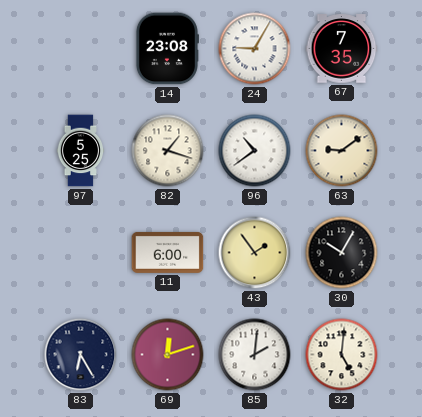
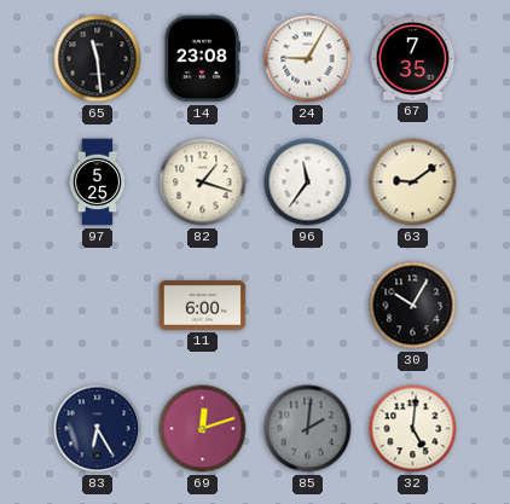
65: none -> 11:29 (98, 59)
96: 10:39 -> 11:36 (308, 183)
43: 1:54 -> none (255, 253)
85 dial: white -> grey (308, 429)
